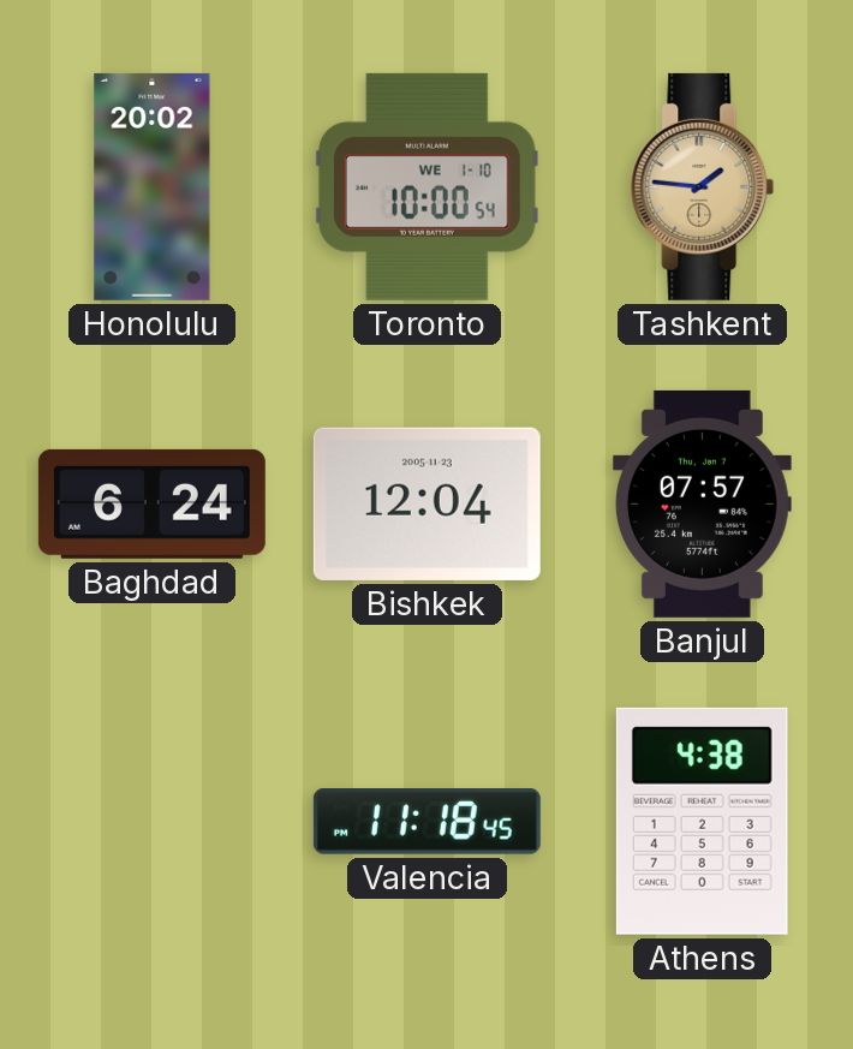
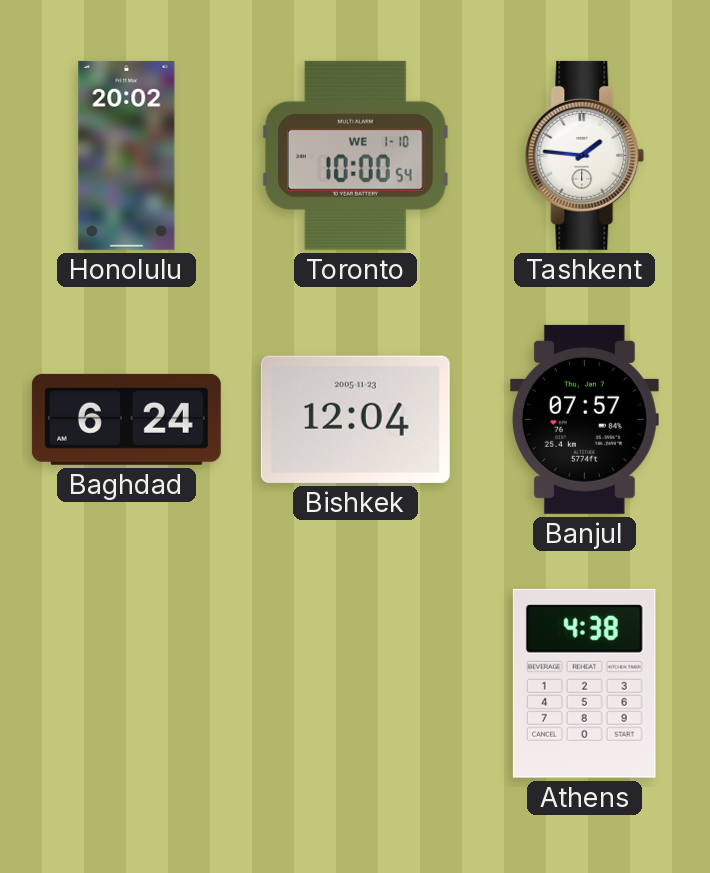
Tashkent dial: champagne -> white (585, 155)
Valencia: 11:18 -> none (426, 822)
